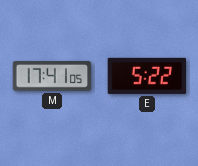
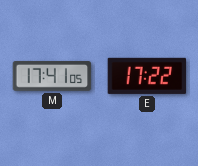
E: 5:22 -> 17:22 (147, 76)
